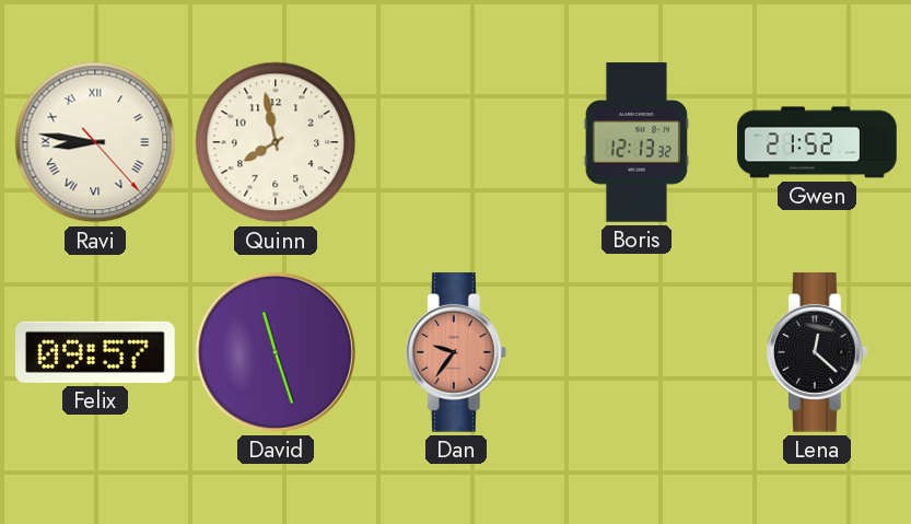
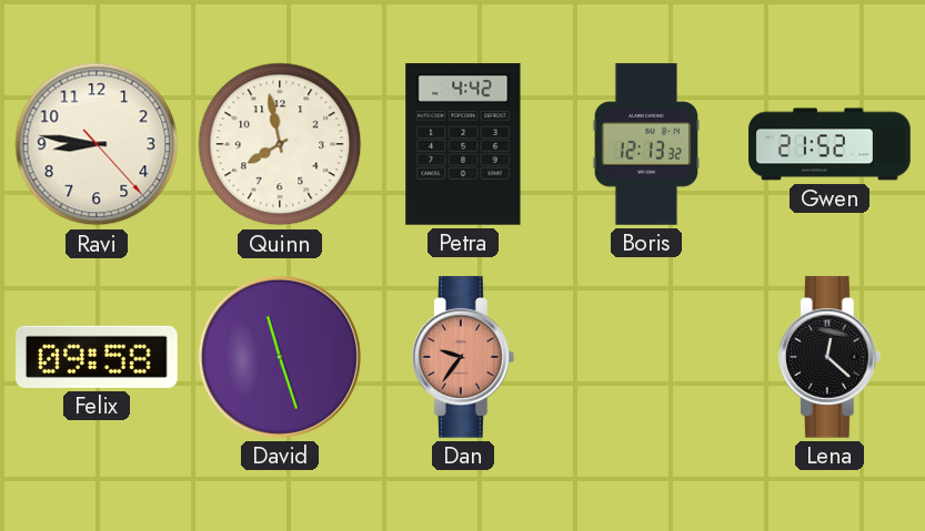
Ravi numerals: Roman -> Arabic (97, 144)
Petra: none -> 4:42 (463, 144)
Felix: 09:57 -> 09:58 (98, 357)
